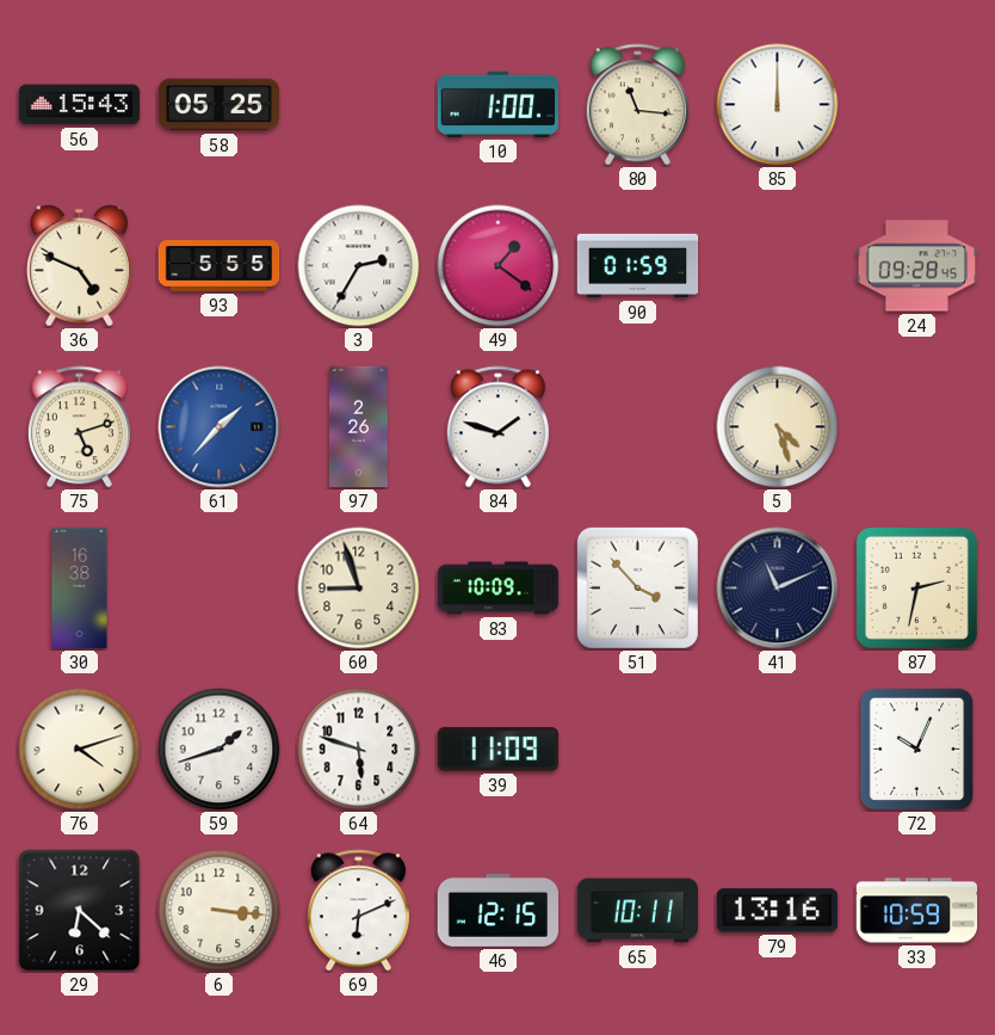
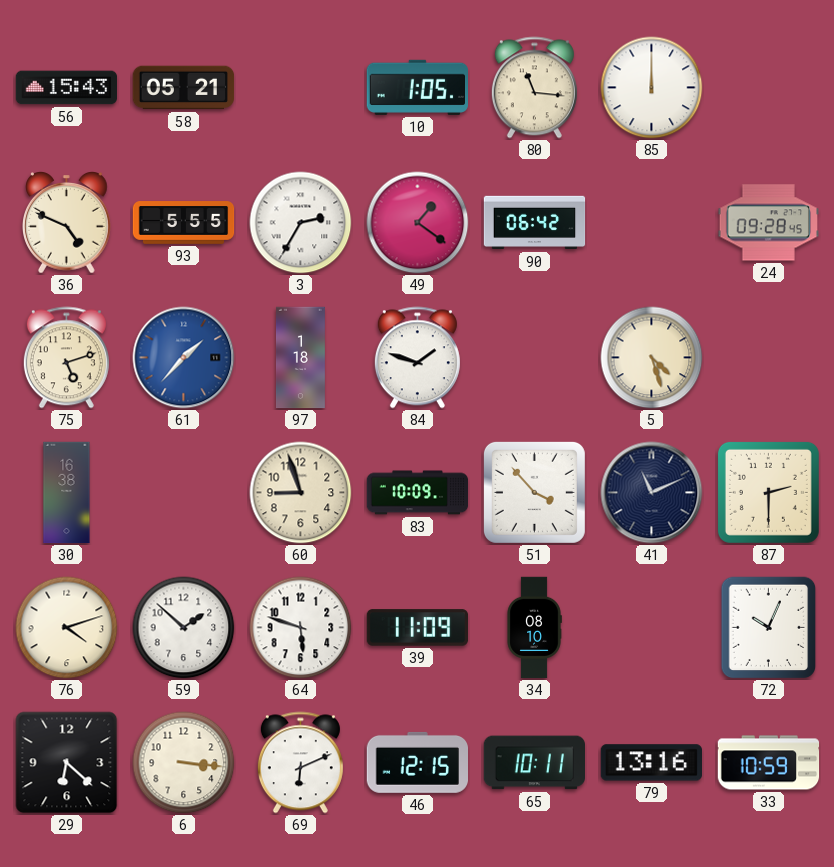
58: 05:25 -> 05:21 (184, 88)
10: 1:00 -> 1:05 (417, 87)
90: 01:59 -> 06:42 (535, 223)
97: 2:26 -> 1:18 (300, 358)
87: 2:32 -> 2:30 (768, 492)
59: 1:42 -> 1:52 (184, 628)
34: none -> 08:10 (534, 628)
